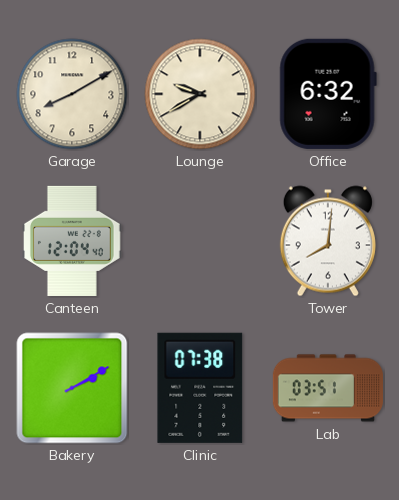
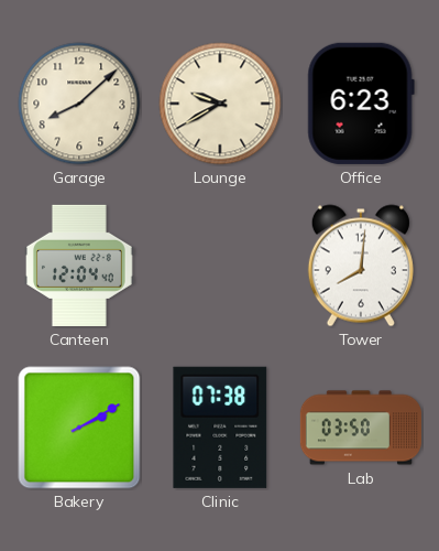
Garage: 8:10 -> 8:08 (79, 104)
Office: 6:32 -> 6:23 (361, 104)
Lab: 03:51 -> 03:50 (361, 428)
